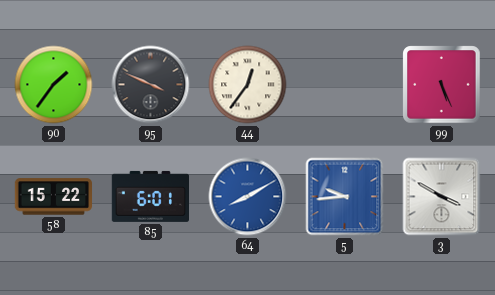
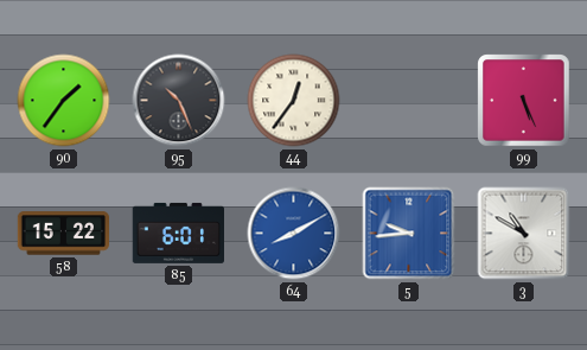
95: 3:49 -> 10:26 (179, 101)
3: 3:50 -> 10:50 (524, 234)
